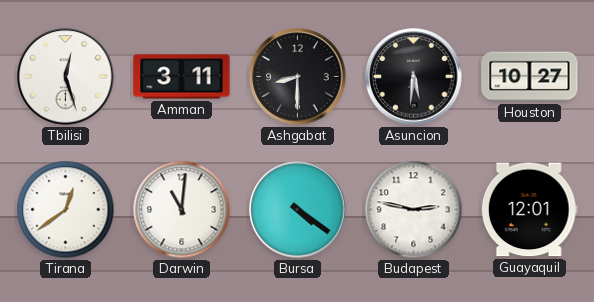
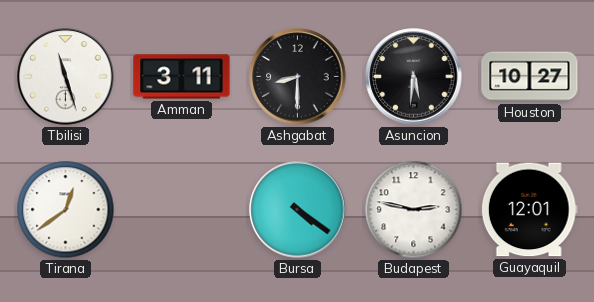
Tbilisi: 12:27 -> 11:27 (66, 77)
Darwin: 11:01 -> none (182, 210)
